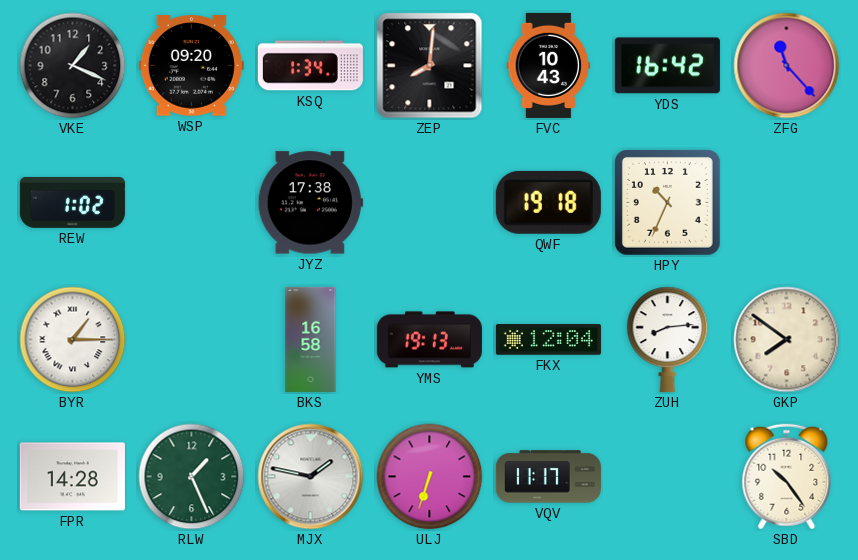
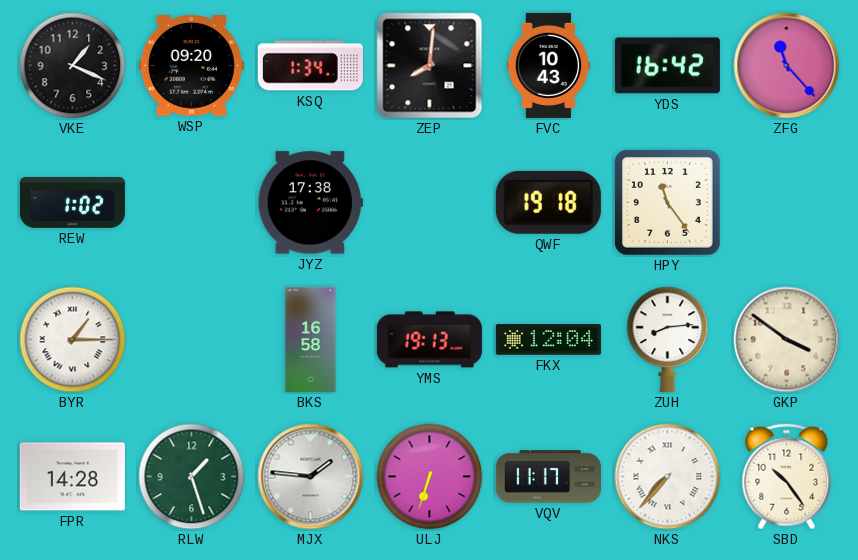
HPY: 10:34 -> 11:24 (668, 203)
GKP: 7:51 -> 3:51 (787, 340)
RLW: 1:26 -> 1:27 (192, 477)
MJX: 1:47 -> 1:46 (311, 477)
NKS: none -> 7:37 (668, 477)
